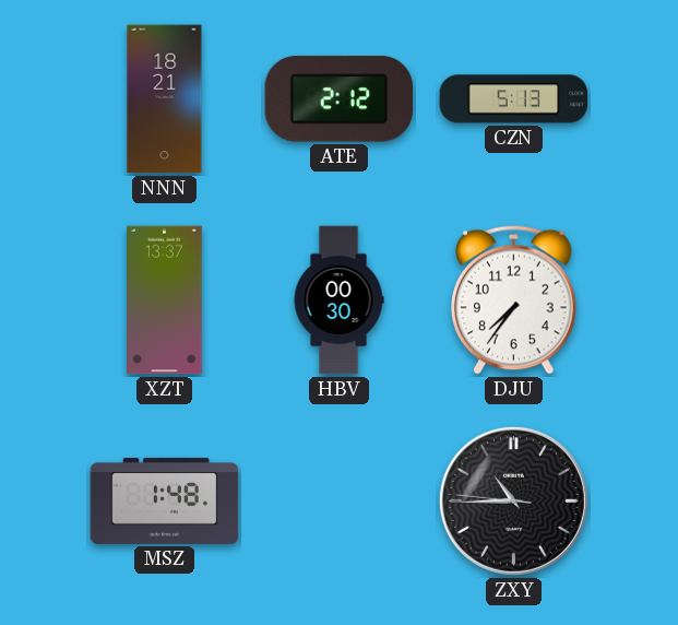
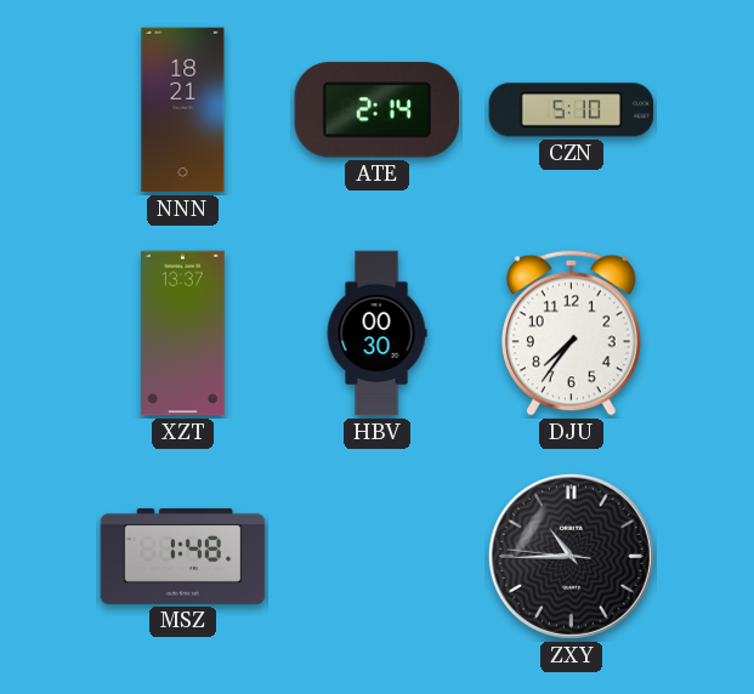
ATE: 2:12 -> 2:14 (378, 110)
CZN: 5:13 -> 5:10 (572, 110)
